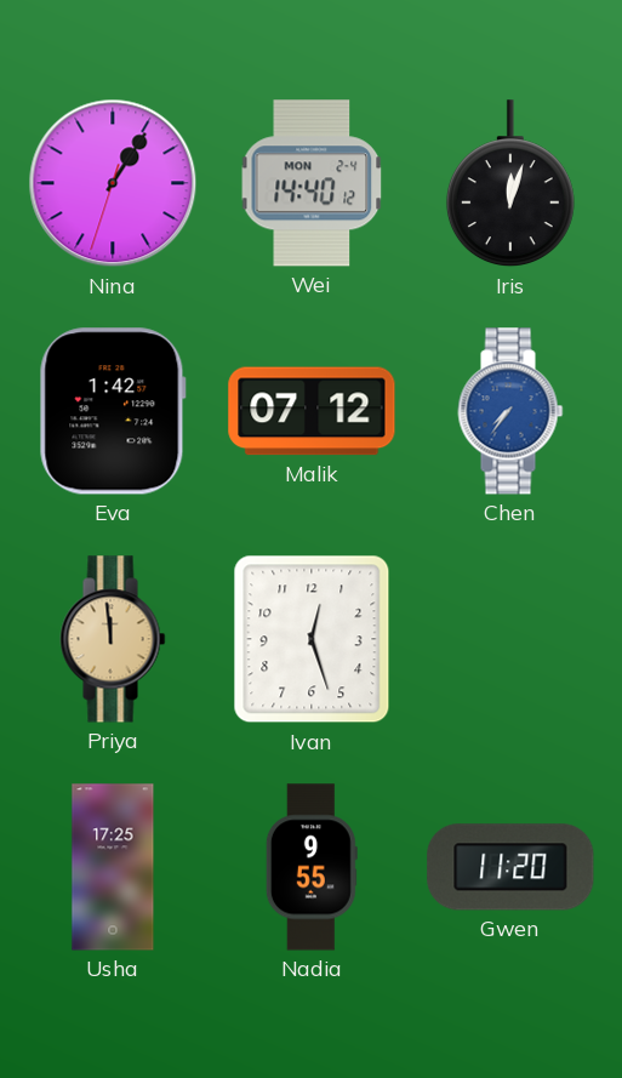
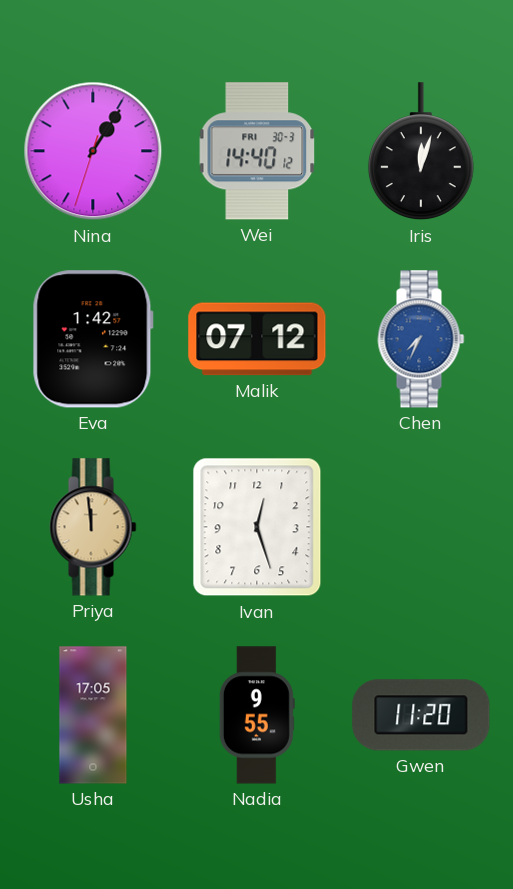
Wei date: MON 2-4 -> FRI 30-3 (257, 151)
Chen: 7:36 -> 7:34 (421, 339)
Usha: 17:25 -> 17:05 (93, 715)
